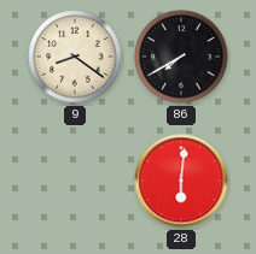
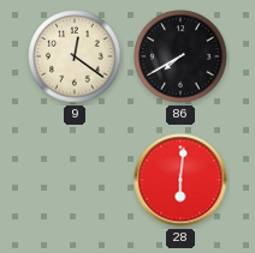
9: 8:21 -> 12:21 (75, 56)
